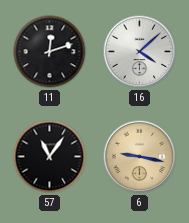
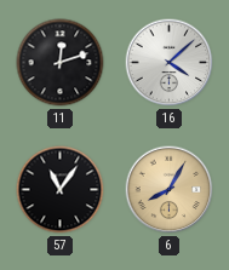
6: 9:17 -> 8:05 (170, 190)
